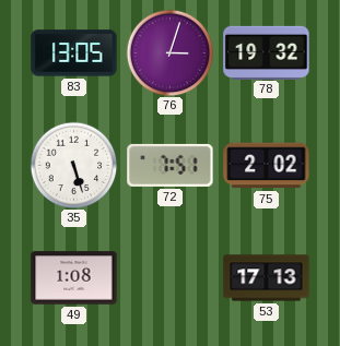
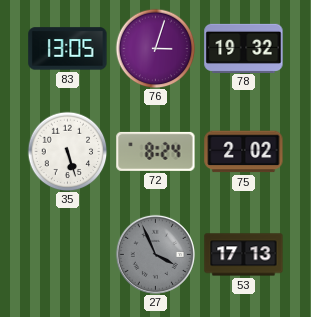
72: 7:51 -> 8:24 (156, 151)
49: 1:08 -> none (74, 278)
27: none -> 3:56 (155, 254)
